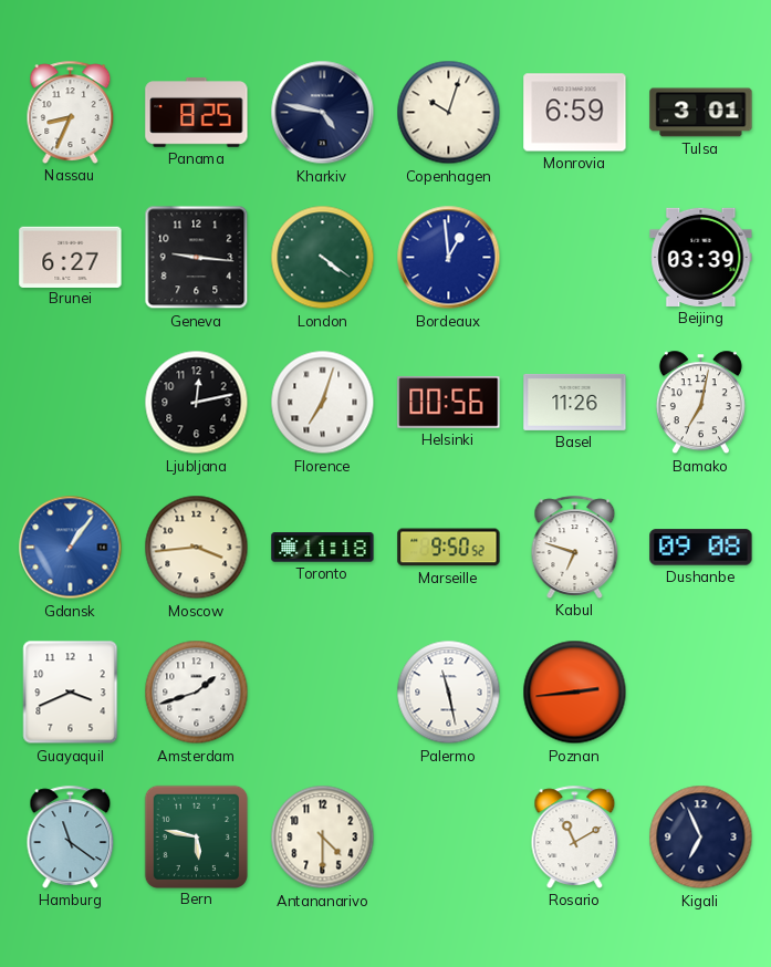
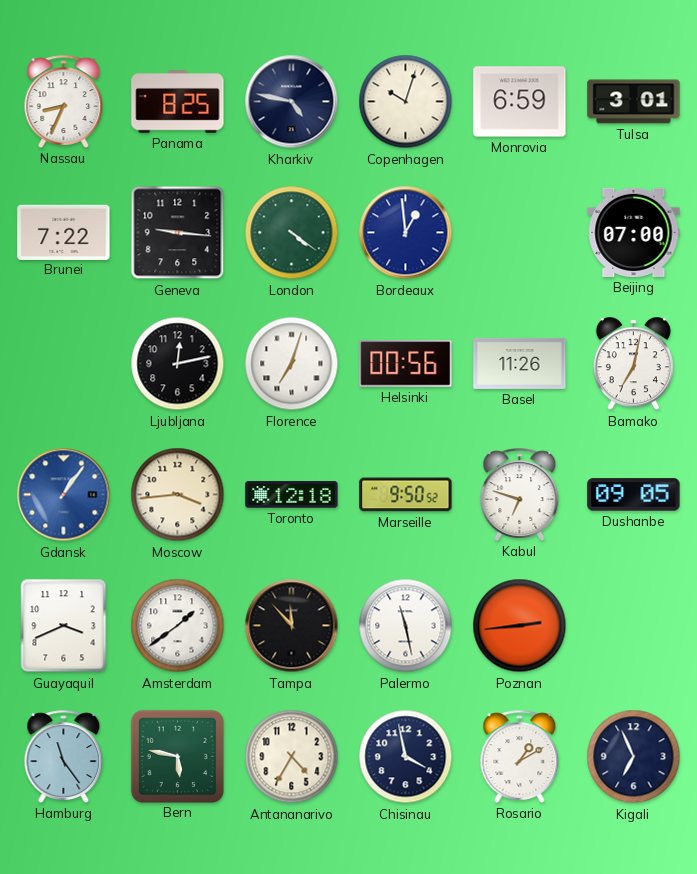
Brunei: 6:27 -> 7:22 (64, 232)
Beijing: 03:39 -> 07:00 (634, 232)
Toronto: 11:18 -> 12:18 (292, 495)
Dushanbe: 09:08 -> 09:05 (634, 495)
Amsterdam: 1:42 -> 1:39 (178, 626)
Tampa: none -> 11:53 (292, 626)
Hamburg: 11:21 -> 11:24 (64, 756)
Antananarivo: 4:30 -> 4:35 (292, 757)
Chisinau: none -> 3:58 (406, 757)
Rosario: 11:10 -> 1:10 (520, 756)
